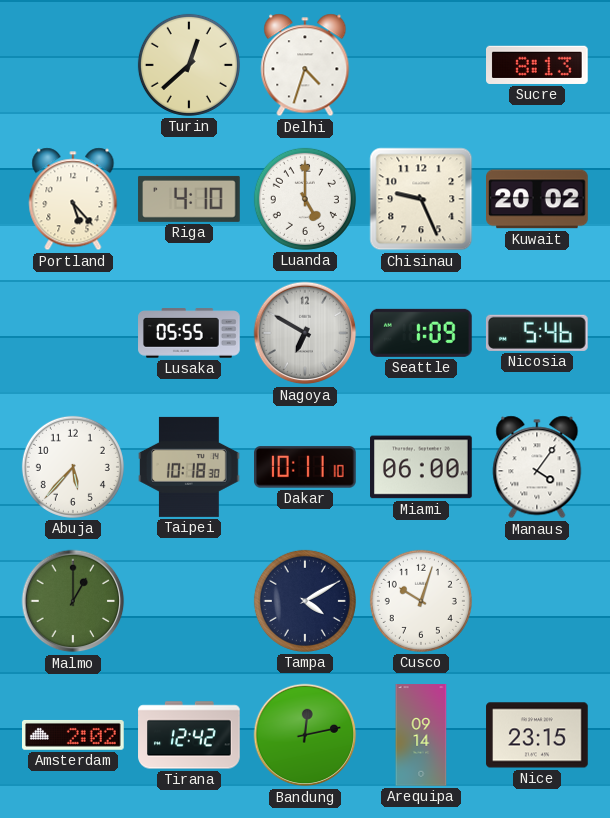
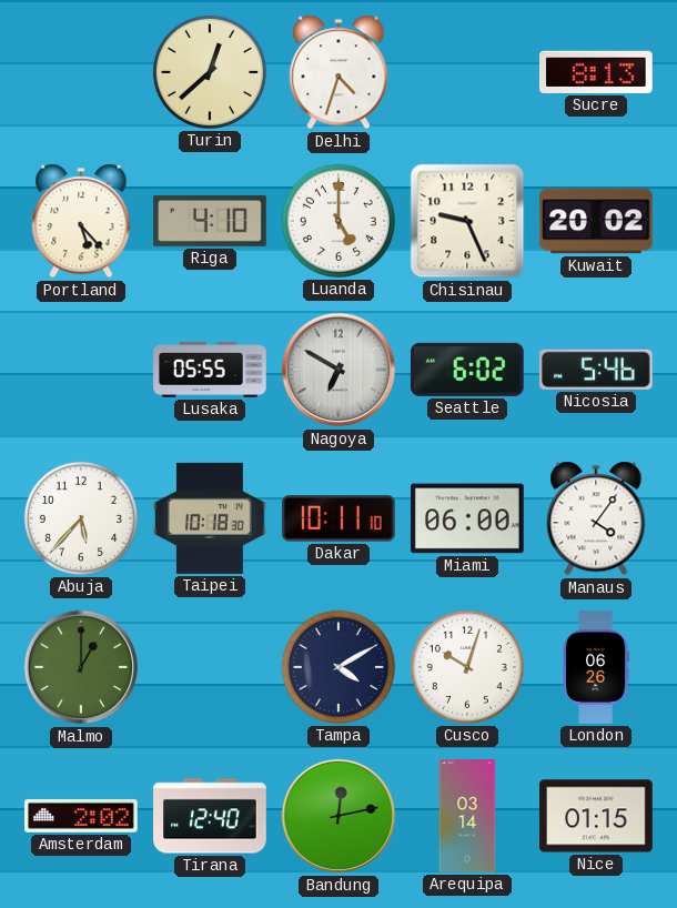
Seattle: 1:09 -> 6:02 (467, 370)
London: none -> 06:26 (596, 667)
Tirana: 12:42 -> 12:40 (210, 816)
Arequipa: 09:14 -> 03:14 (467, 816)
Nice: 23:15 -> 01:15 (596, 816)
